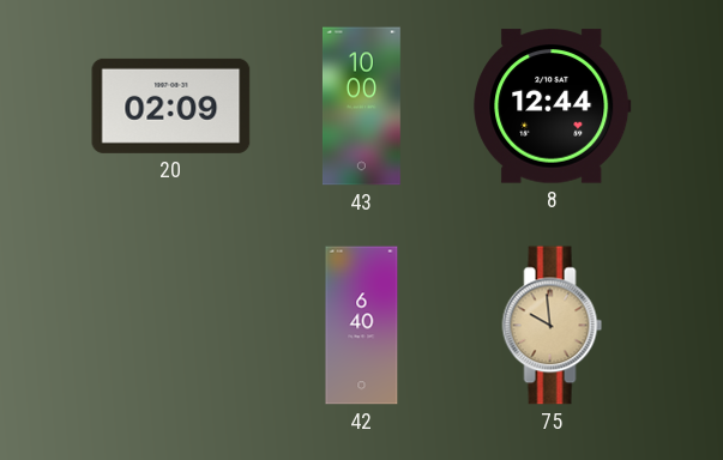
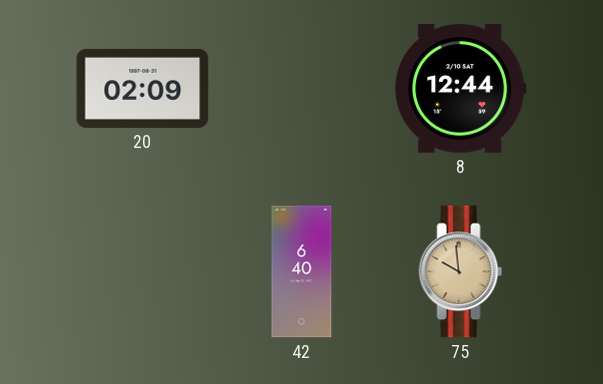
43: 10:00 -> none (361, 107)
